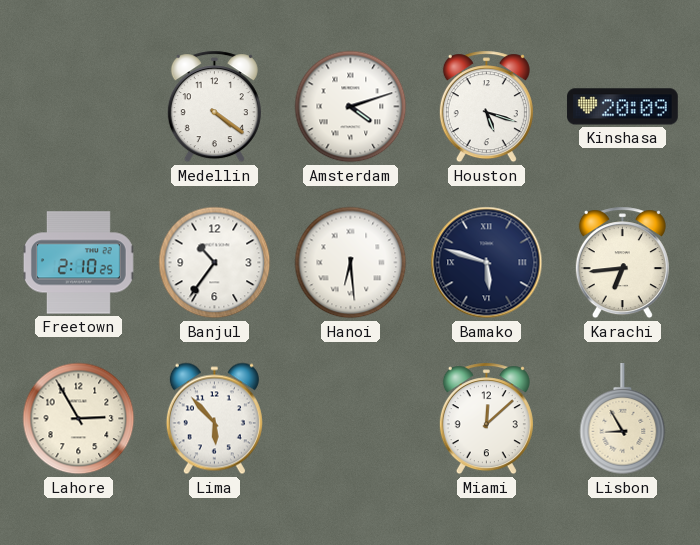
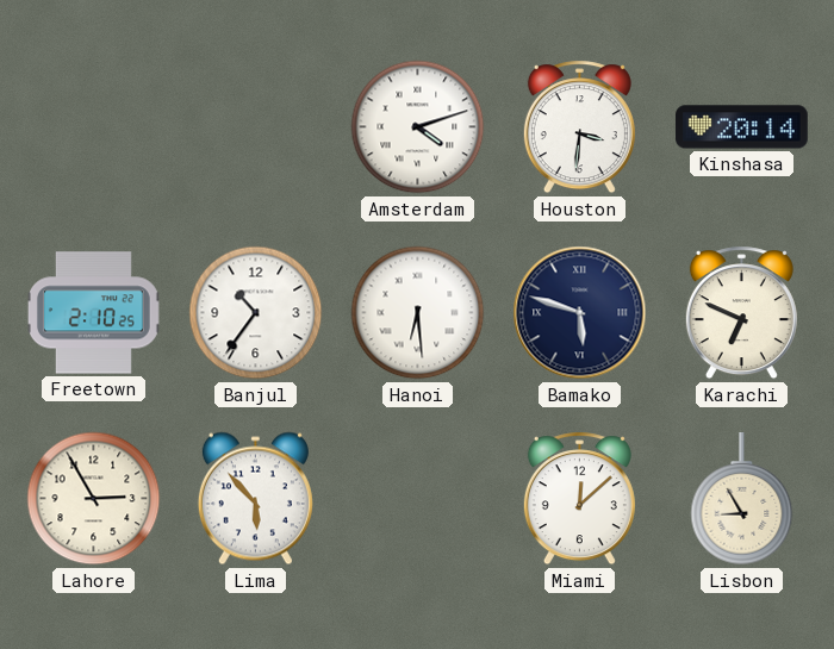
Medellin: 4:21 -> none (214, 107)
Houston: 5:18 -> 3:31 (579, 127)
Kinshasa: 20:09 -> 20:14 (742, 127)
Karachi: 6:44 -> 6:49 (741, 313)
